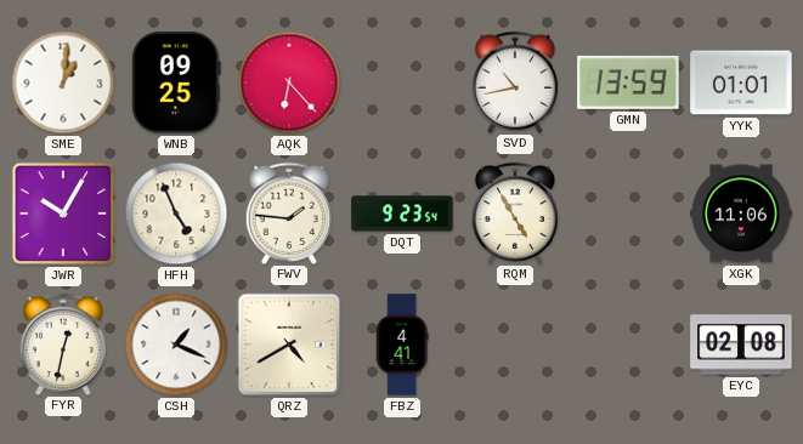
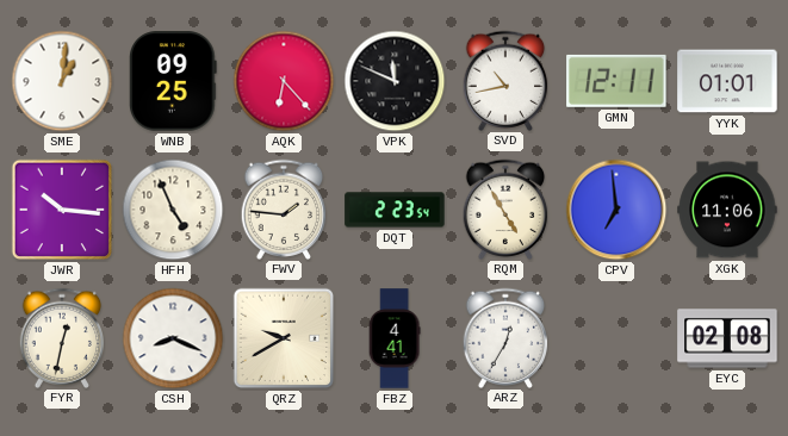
VPK: none -> 11:49 (395, 81)
GMN: 13:59 -> 12:11 (616, 81)
JWR: 10:05 -> 10:16 (62, 210)
DQT: 9:23 -> 2:23 (395, 210)
CPV: none -> 6:59 (616, 210)
CSH: 1:19 -> 8:19 (173, 338)
QRZ: 4:40 -> 9:40 (284, 338)
ARZ: none -> 12:35 (505, 337)
